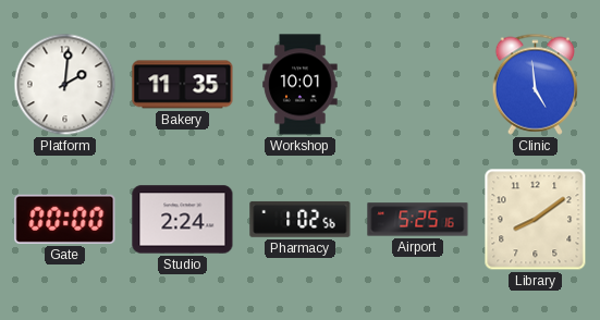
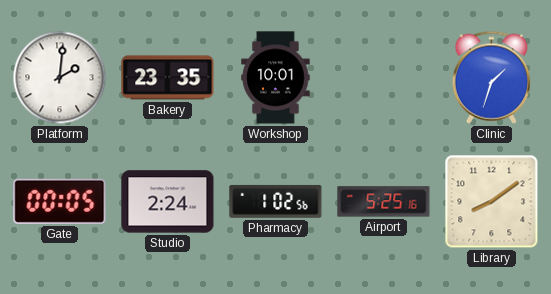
Bakery: 11:35 -> 23:35 (168, 78)
Clinic: 4:59 -> 1:33 (491, 77)
Gate: 00:00 -> 00:05 (60, 201)
